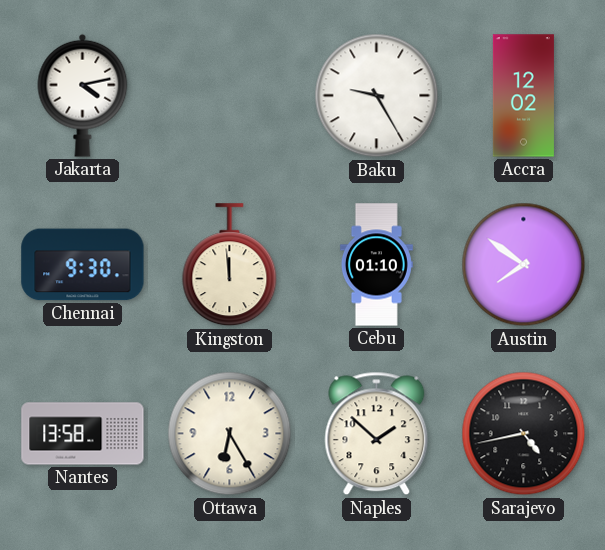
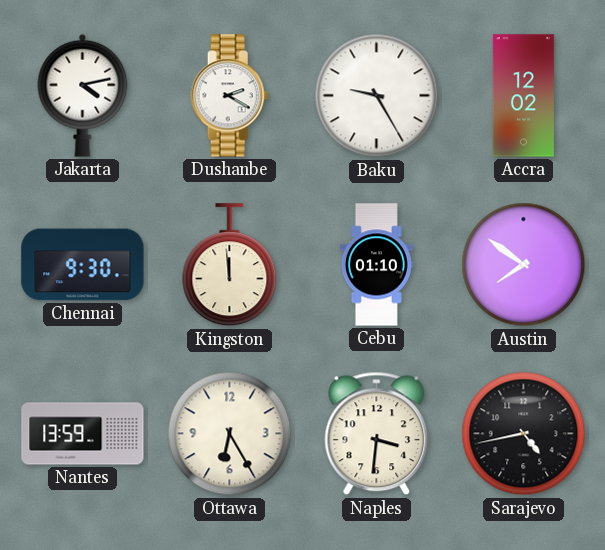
Dushanbe: none -> 2:20 (230, 96)
Nantes: 13:58 -> 13:59 (83, 434)
Naples: 1:52 -> 3:31 (377, 434)
